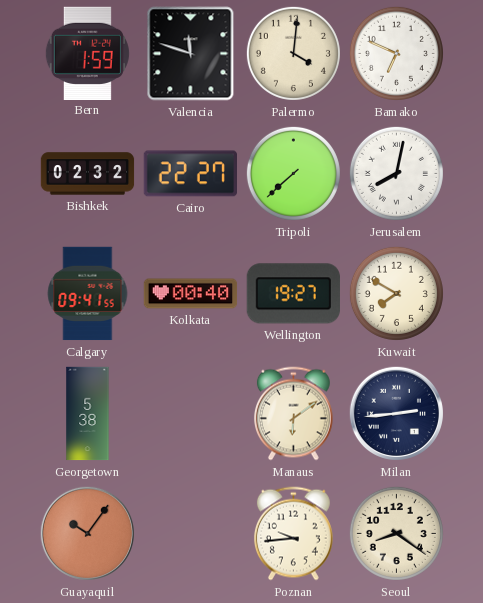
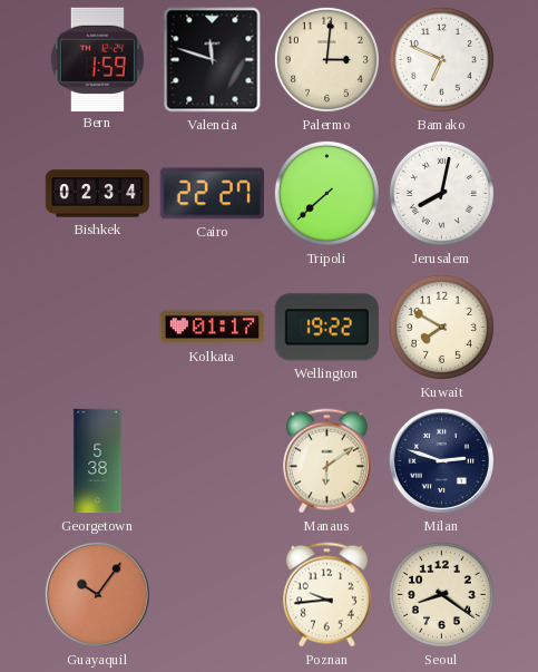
Palermo: 4:01 -> 3:01 (326, 59)
Bishkek: 02:32 -> 02:34 (98, 194)
Calgary: 09:41 -> none (88, 294)
Kolkata: 00:40 -> 01:17 (213, 328)
Wellington: 19:27 -> 19:22 (326, 328)
Milan: 2:44 -> 2:48 (441, 460)
